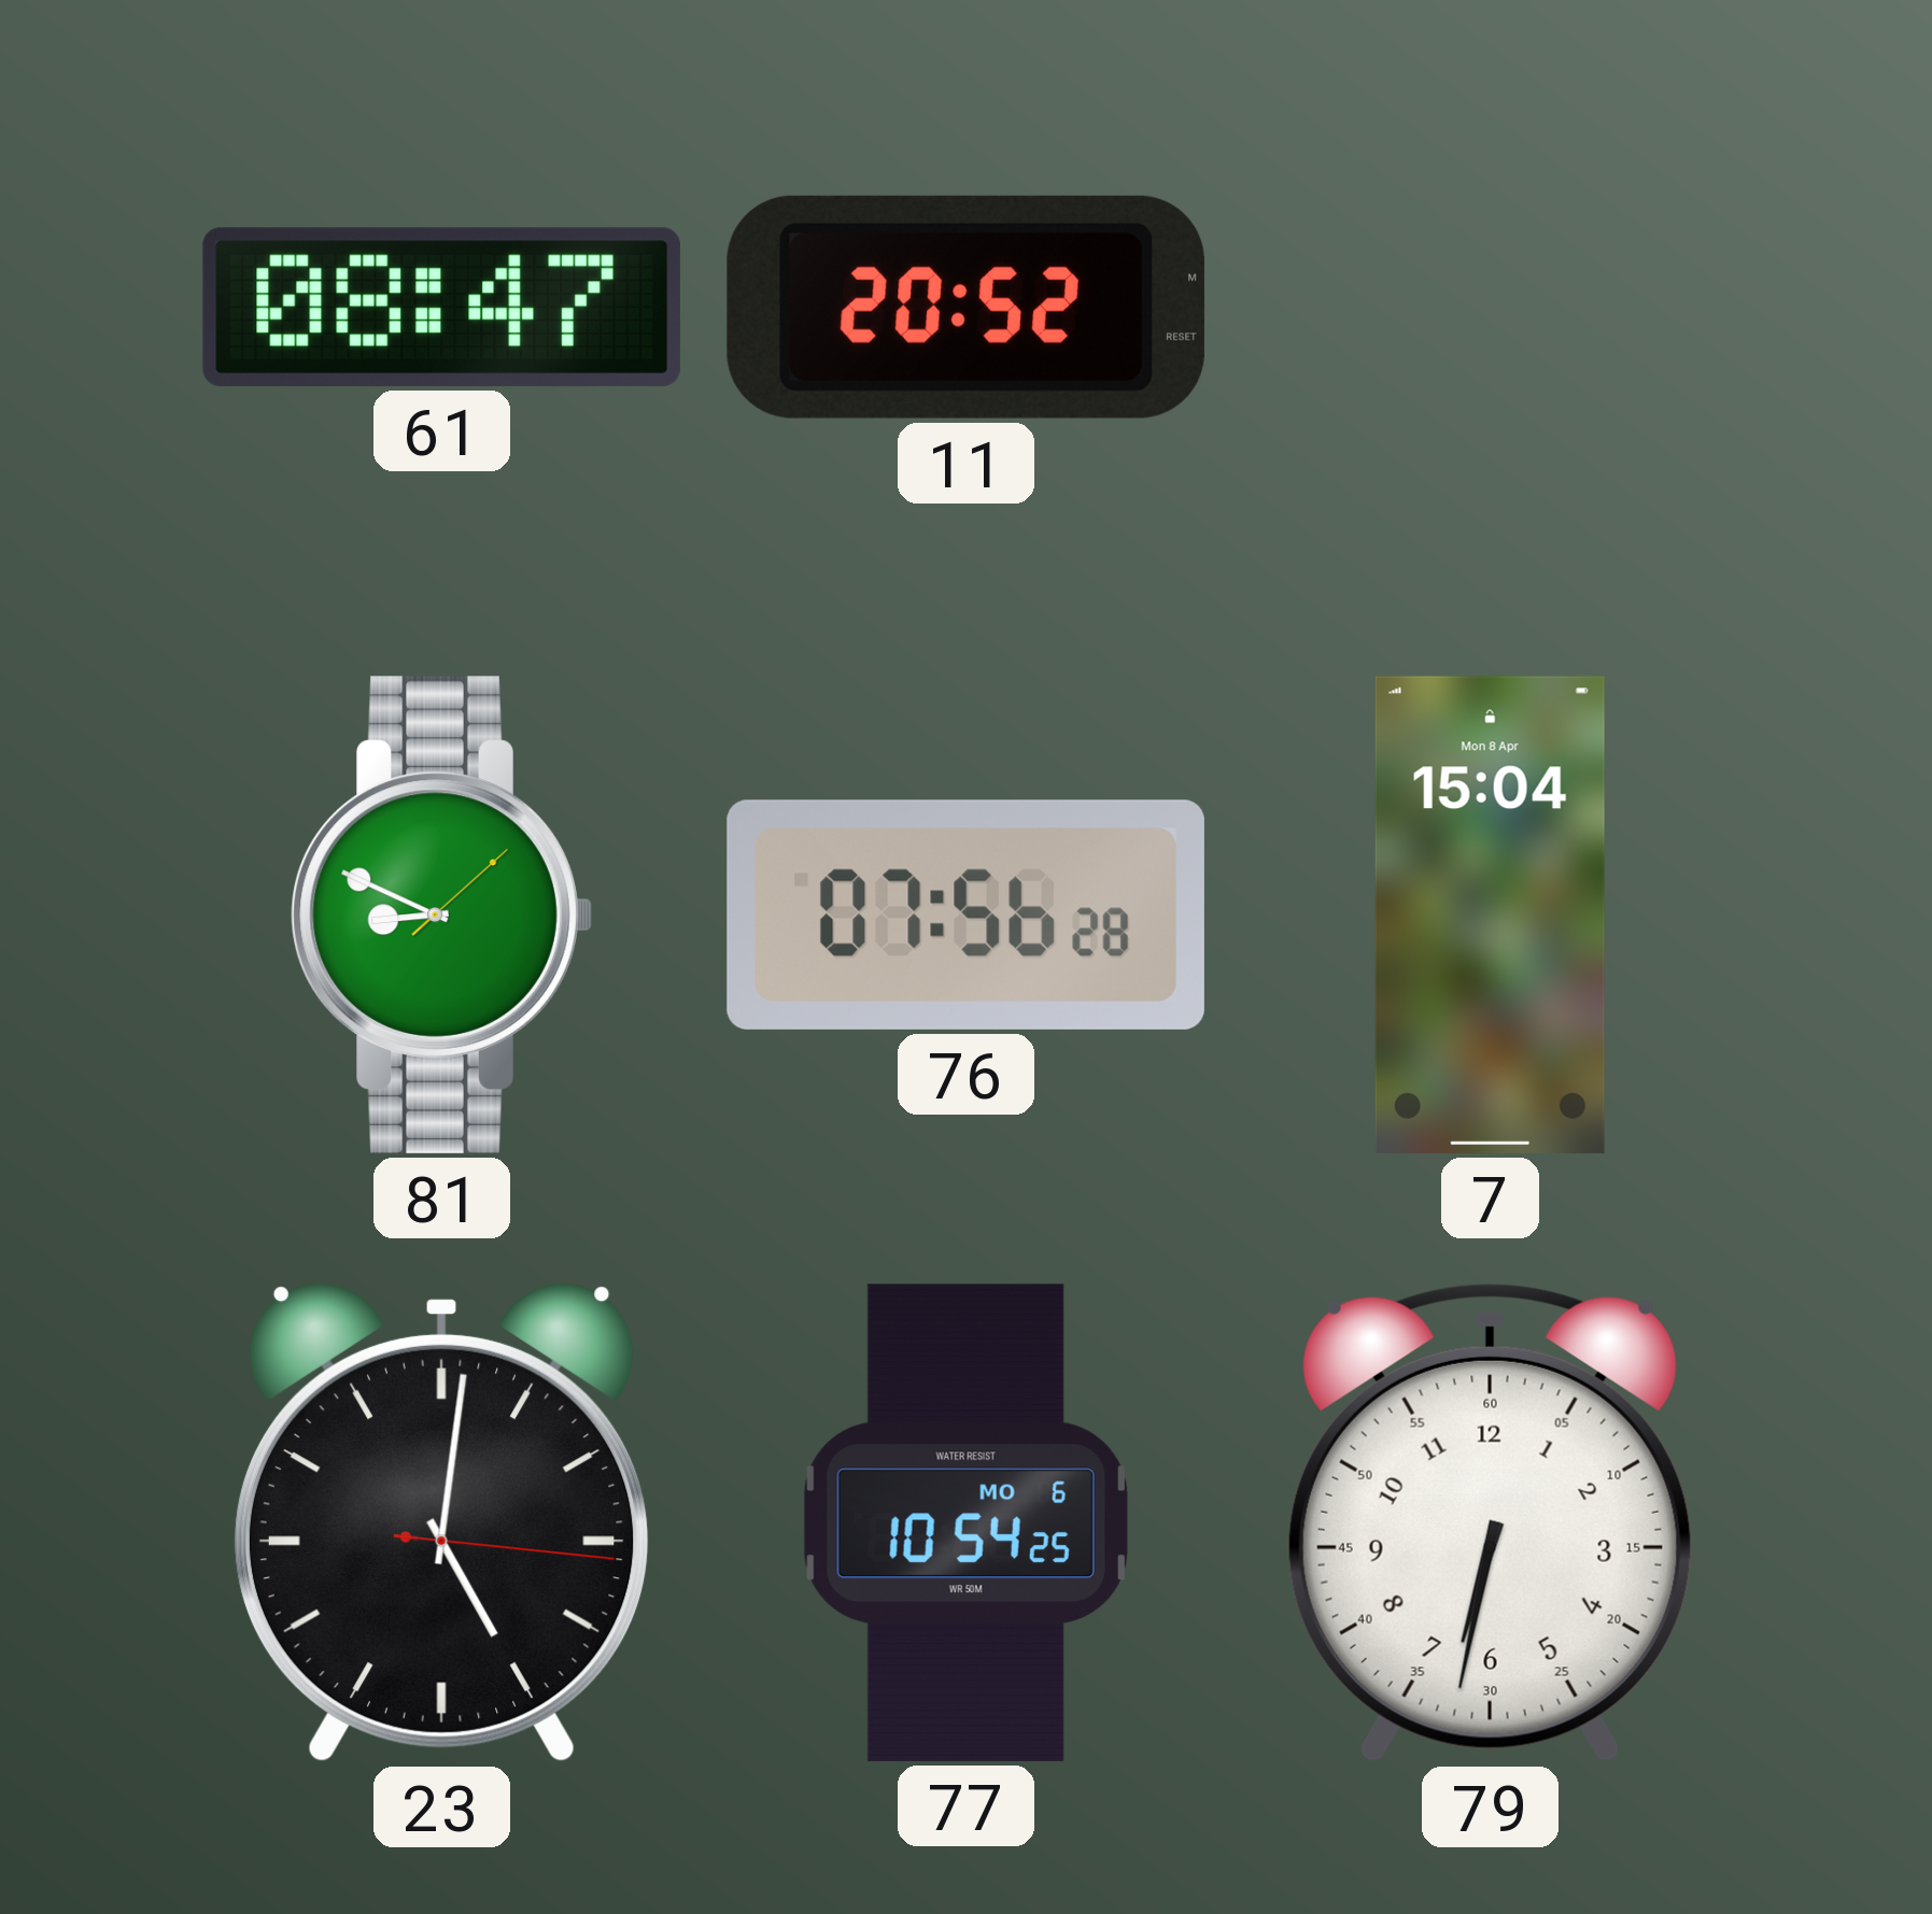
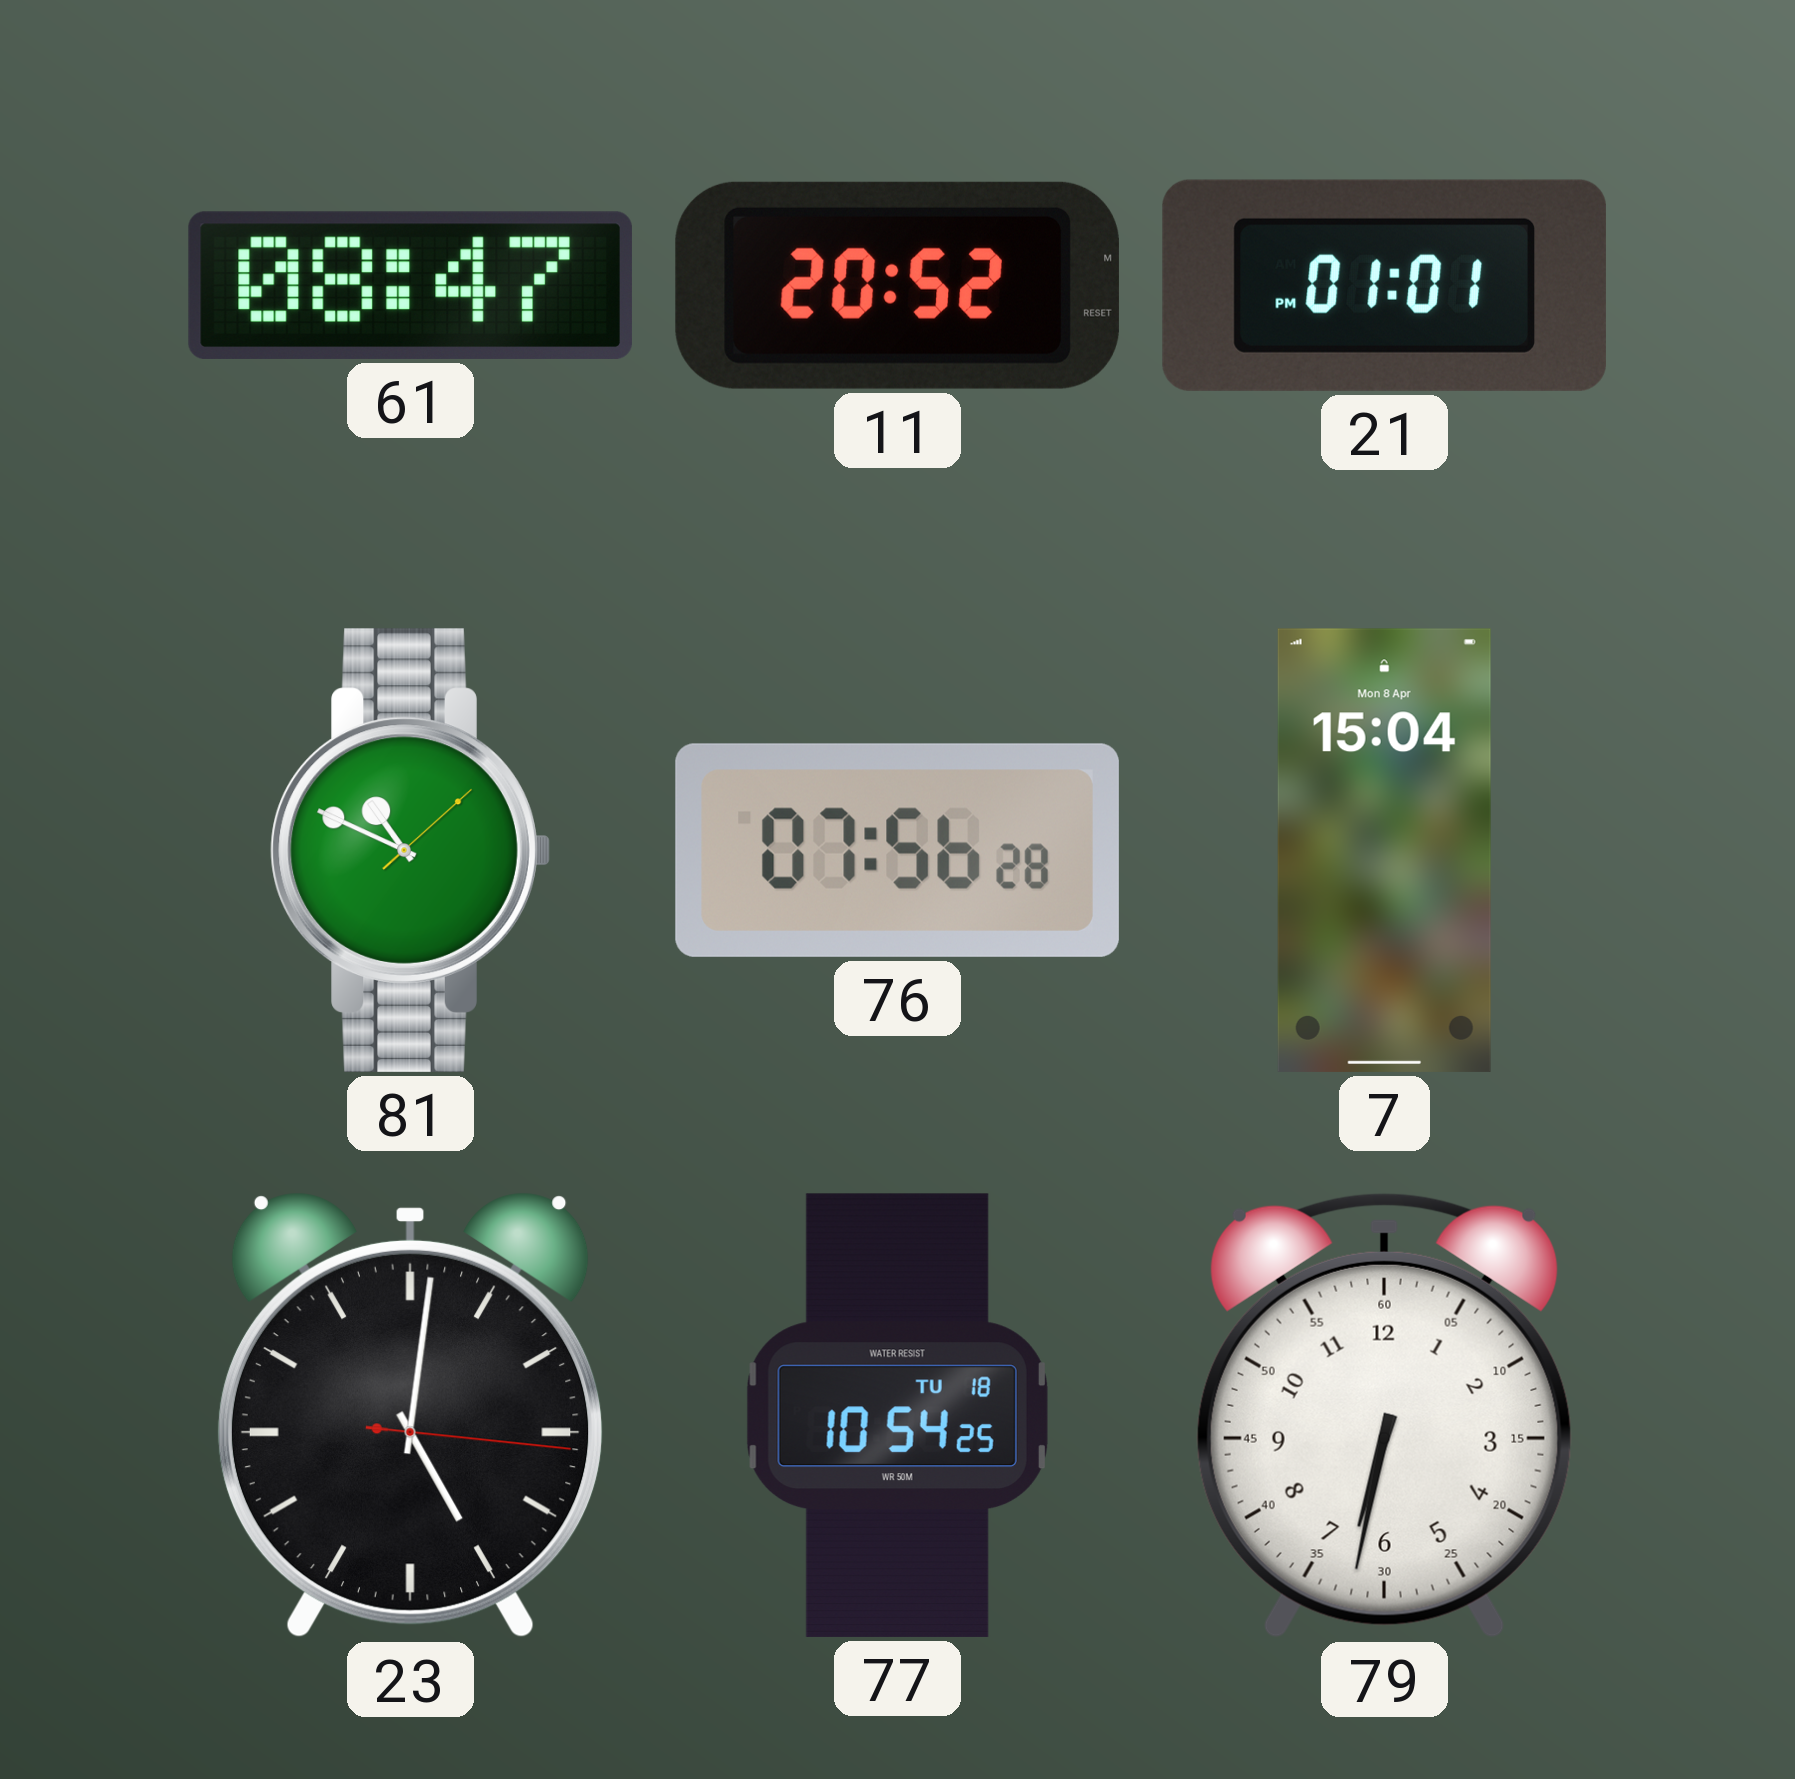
21: none -> 01:01 (1384, 285)
81: 8:49 -> 10:49 (410, 850)
77 date: MO 6 -> TU 18 (897, 1415)
